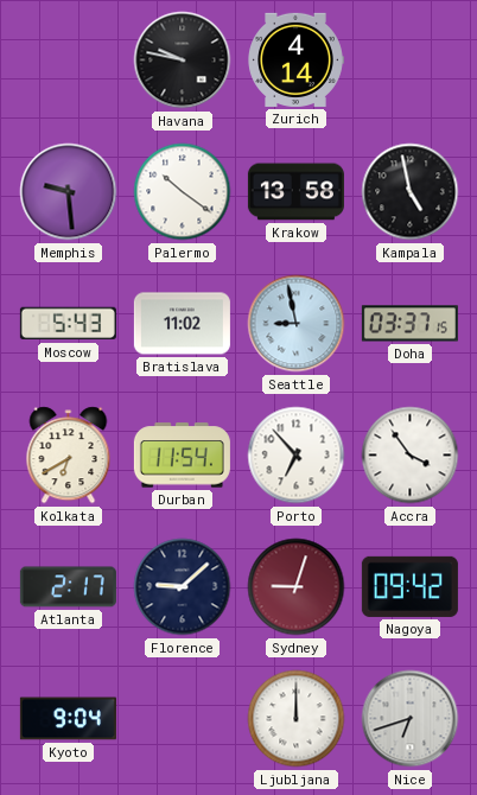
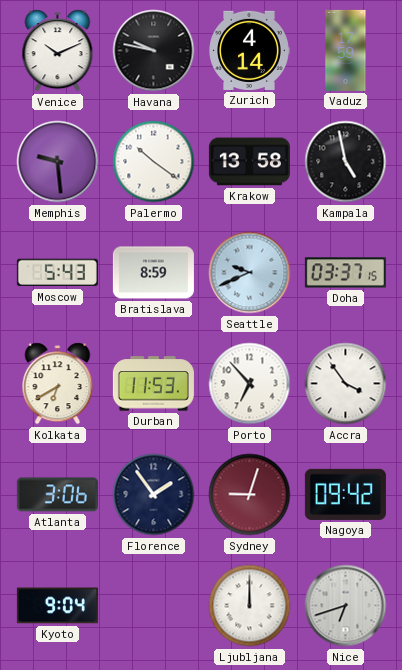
Venice: none -> 10:11 (58, 51)
Vaduz: none -> 17:59 (346, 50)
Bratislava: 11:02 -> 8:59 (153, 273)
Seattle: 8:58 -> 9:41 (250, 273)
Durban: 11:54 -> 11:53 (153, 384)
Atlanta: 2:17 -> 3:06 (57, 495)
Florence: 9:08 -> 1:54 (154, 495)
